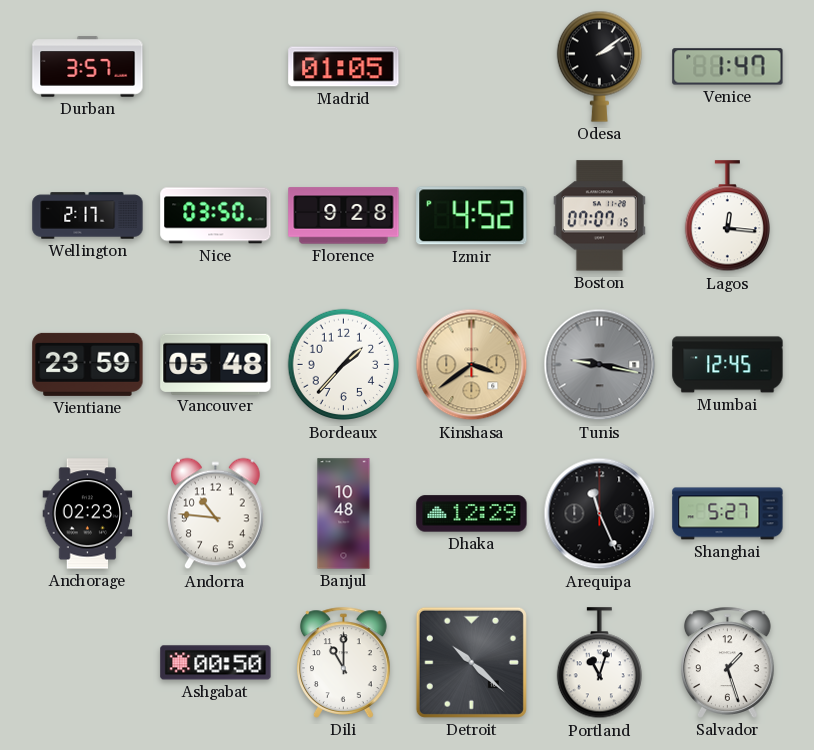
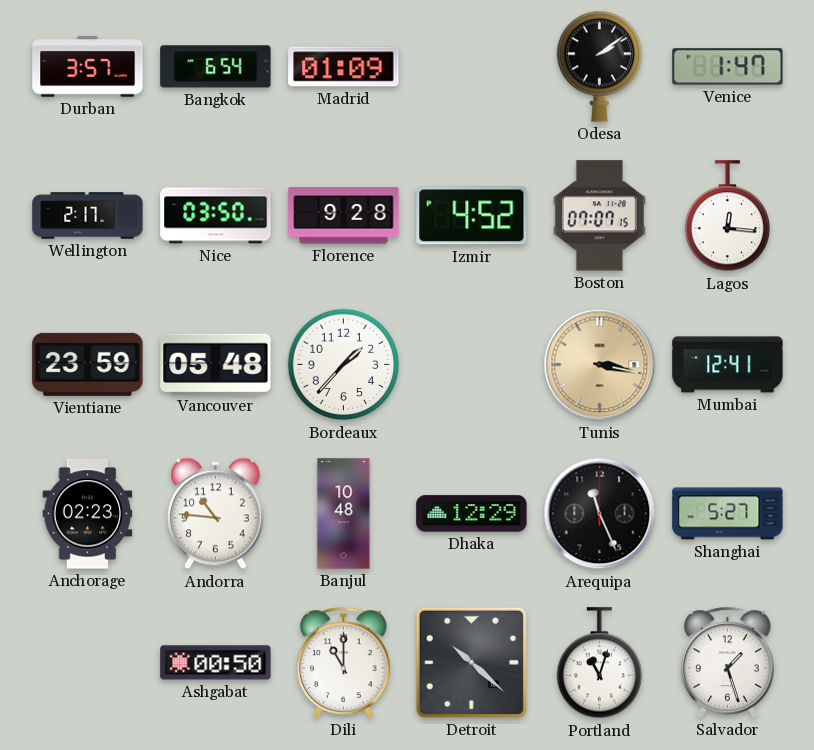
Bangkok: none -> 6:54 (216, 67)
Madrid: 01:05 -> 01:09 (344, 67)
Kinshasa: 3:39 -> none (472, 365)
Tunis: 9:17 -> 3:17 (600, 365)
Tunis dial: grey -> champagne (600, 365)
Mumbai: 12:45 -> 12:41 (728, 365)
